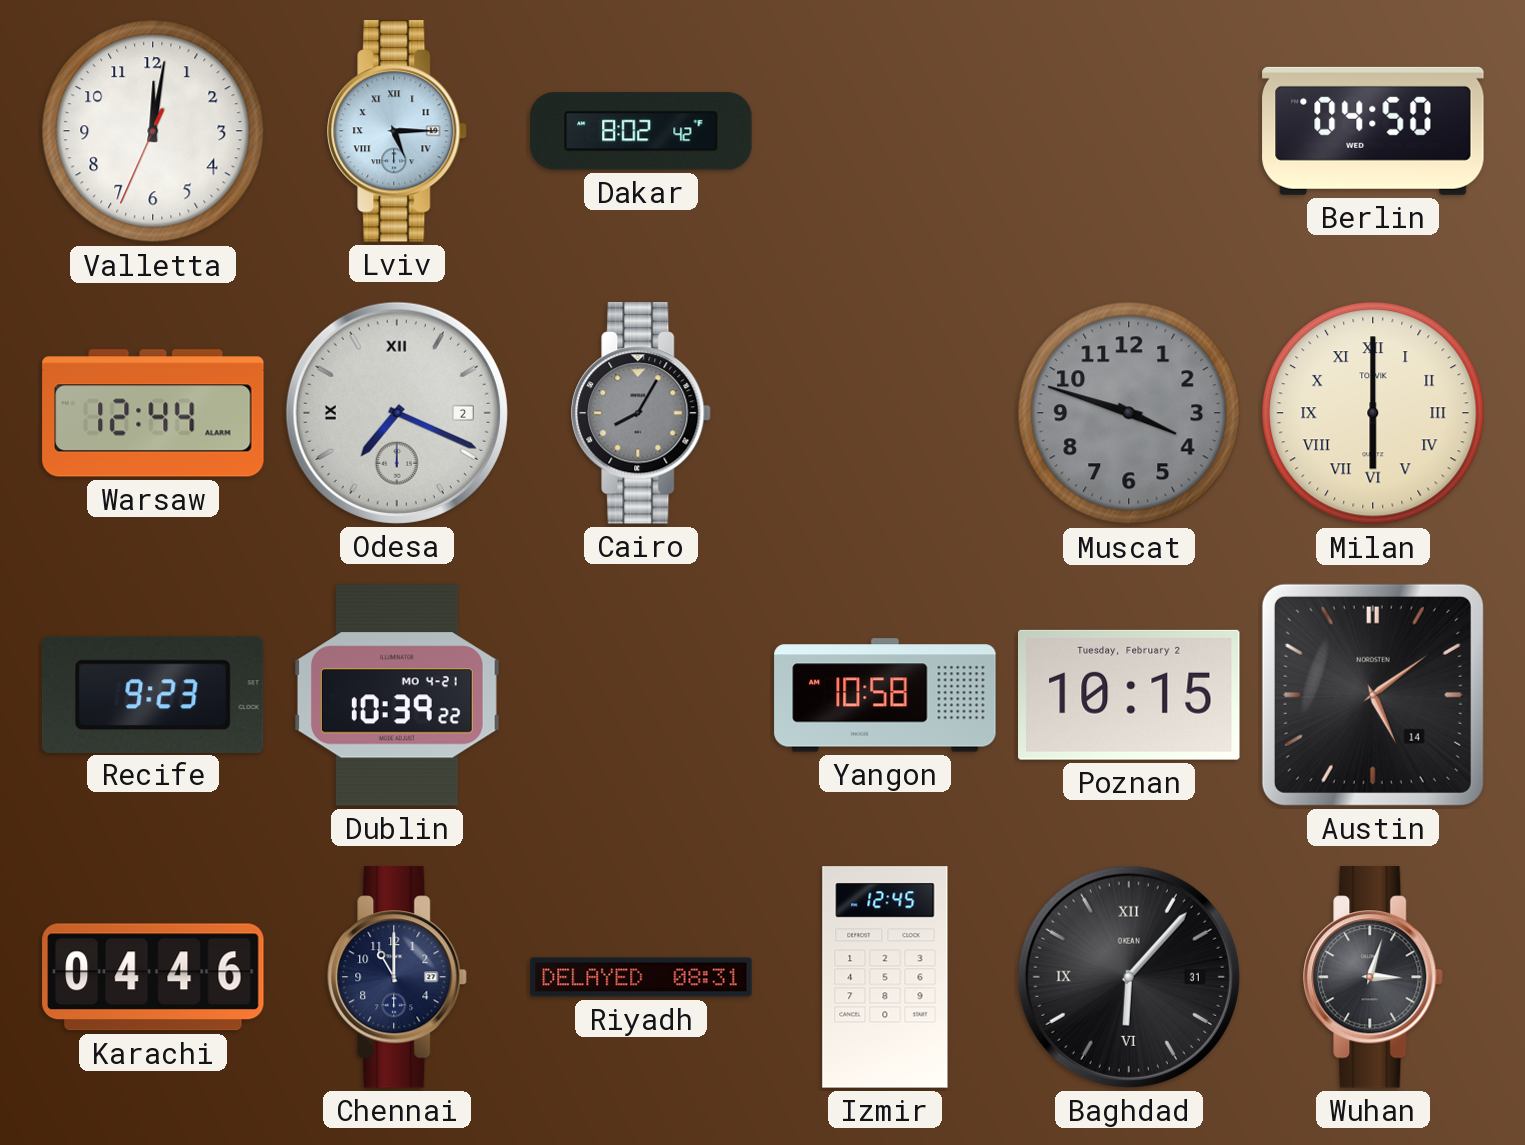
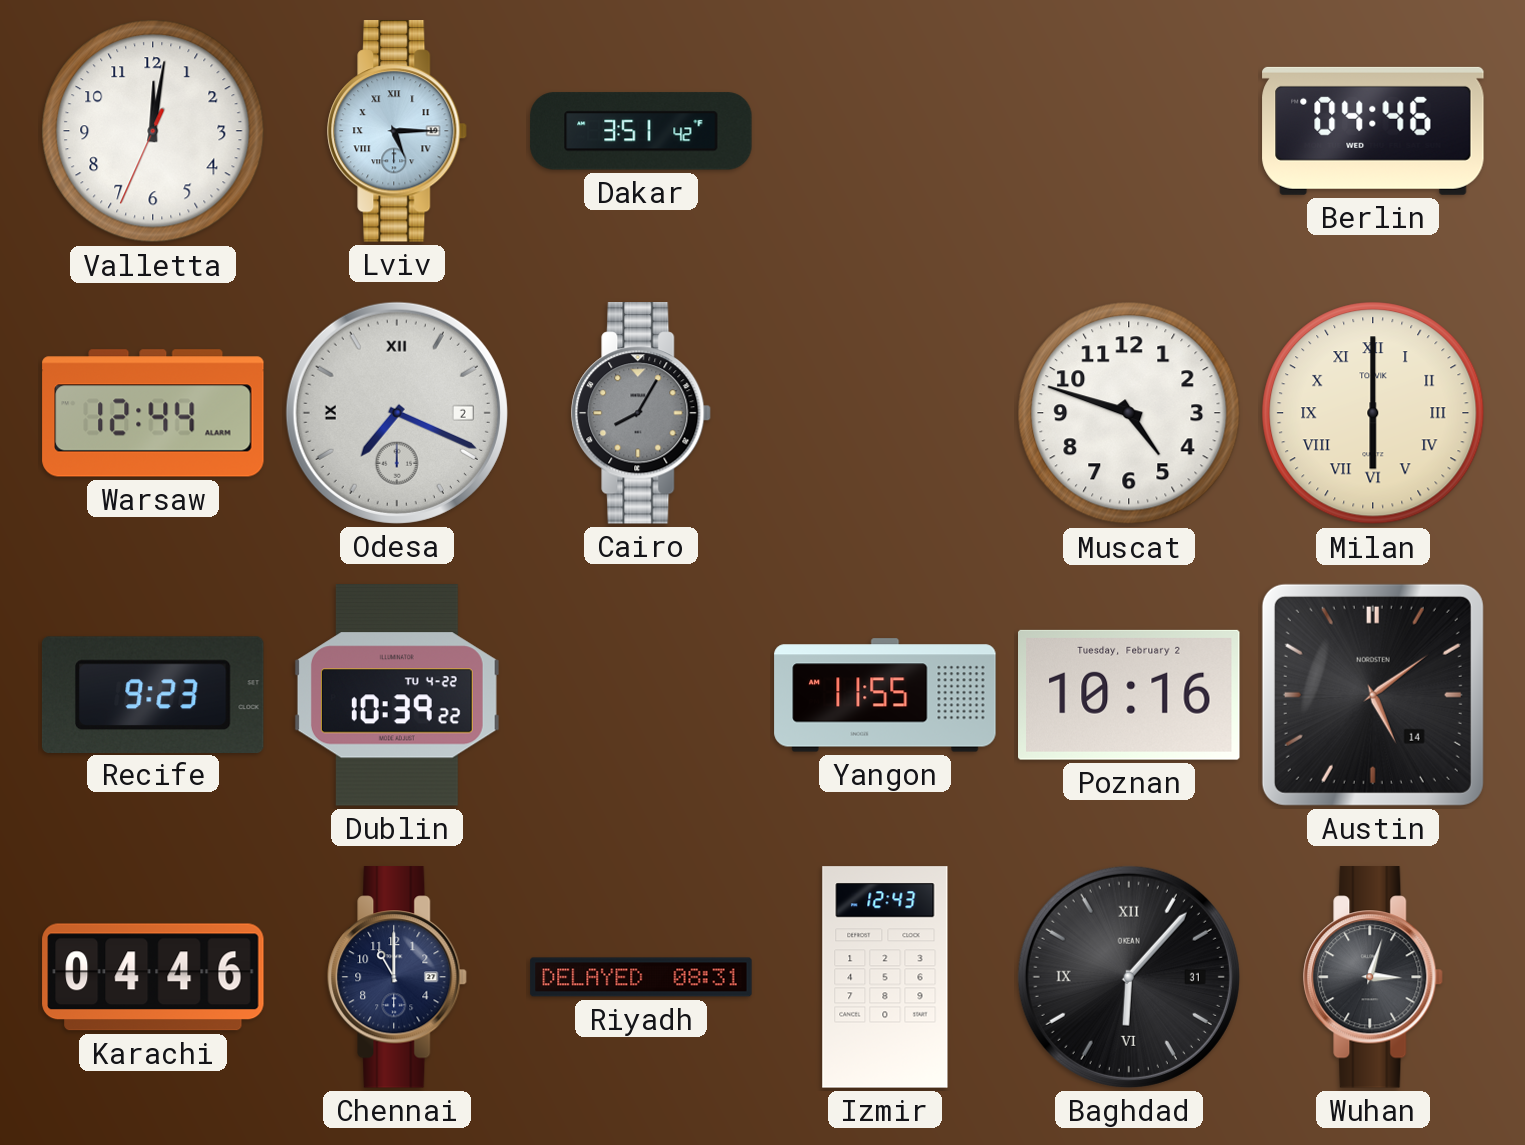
Dakar: 8:02 -> 3:51 (641, 131)
Berlin: 04:50 -> 04:46 (1373, 131)
Muscat: 3:48 -> 4:48 (1129, 413)
Muscat dial: grey -> white (1129, 413)
Dublin date: MO 4-21 -> TU 4-22 (397, 695)
Yangon: 10:58 -> 11:55 (885, 695)
Poznan: 10:15 -> 10:16 (1130, 695)
Izmir: 12:45 -> 12:43 (885, 977)
